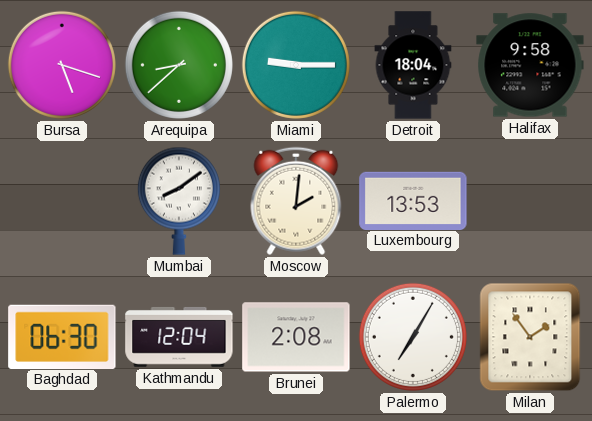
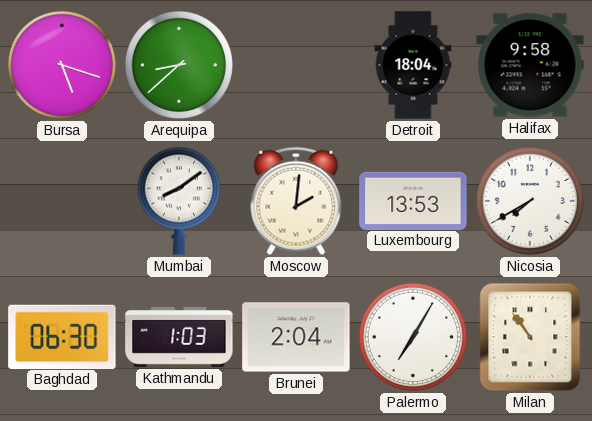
Miami: 9:15 -> none (296, 65)
Nicosia: none -> 7:40 (530, 201)
Kathmandu: 12:04 -> 1:03 (179, 337)
Brunei: 2:08 -> 2:04 (296, 337)
Milan: 1:54 -> 10:54 (530, 337)
